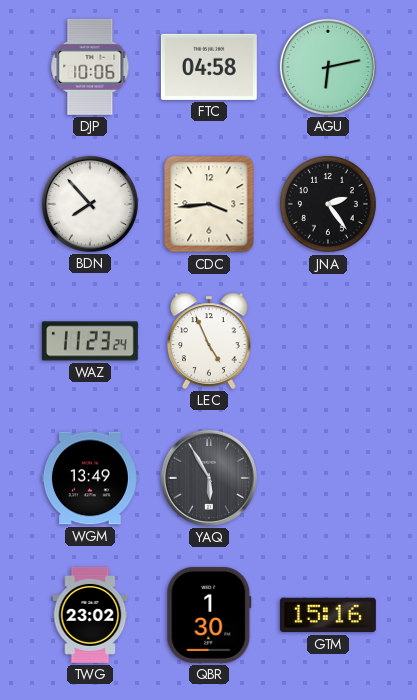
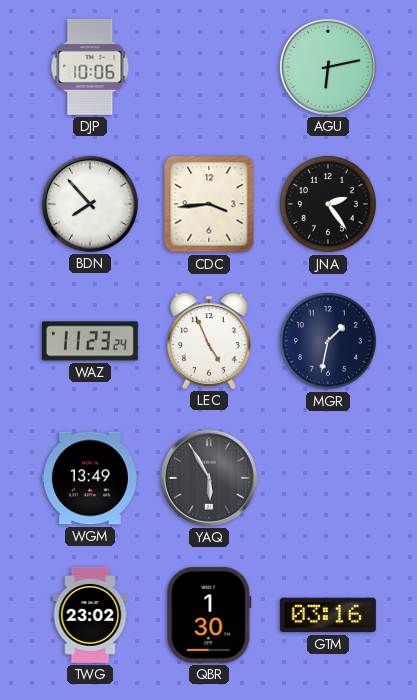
FTC: 04:58 -> none (209, 67)
MGR: none -> 1:32 (328, 341)
GTM: 15:16 -> 03:16 (328, 615)
